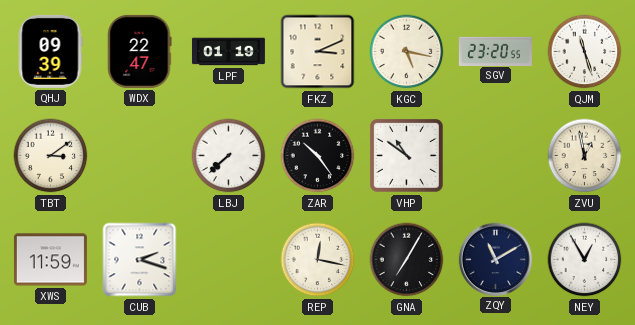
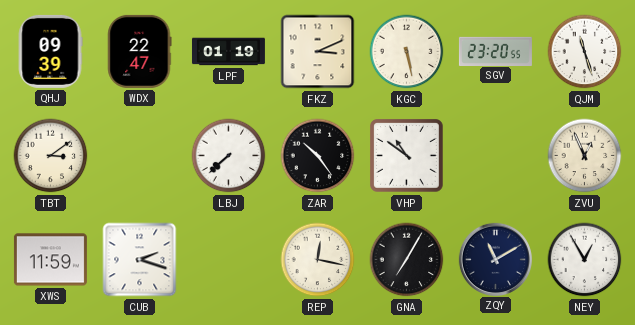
KGC: 5:17 -> 5:28 (407, 52)
ZVU: 12:58 -> 12:56 (585, 156)
